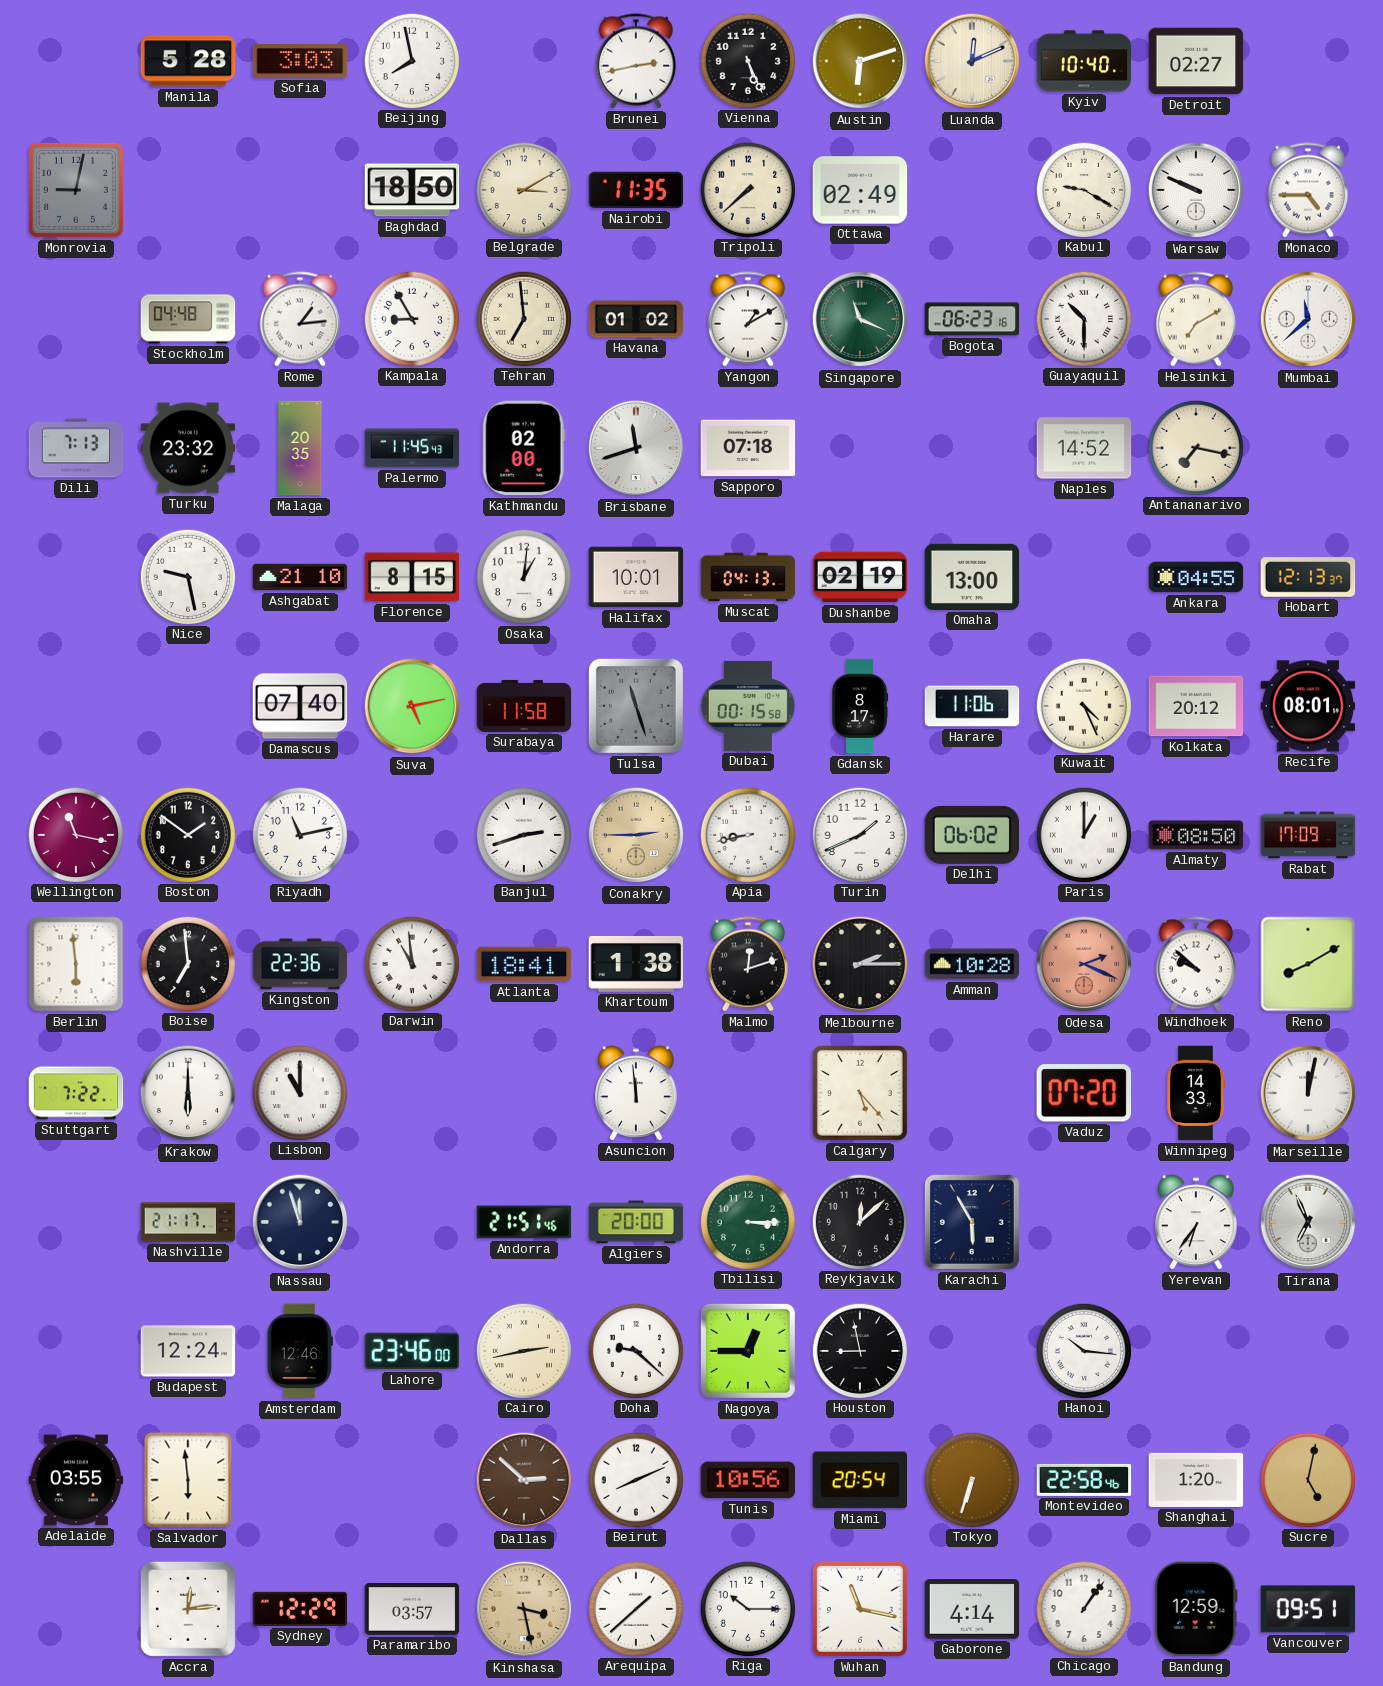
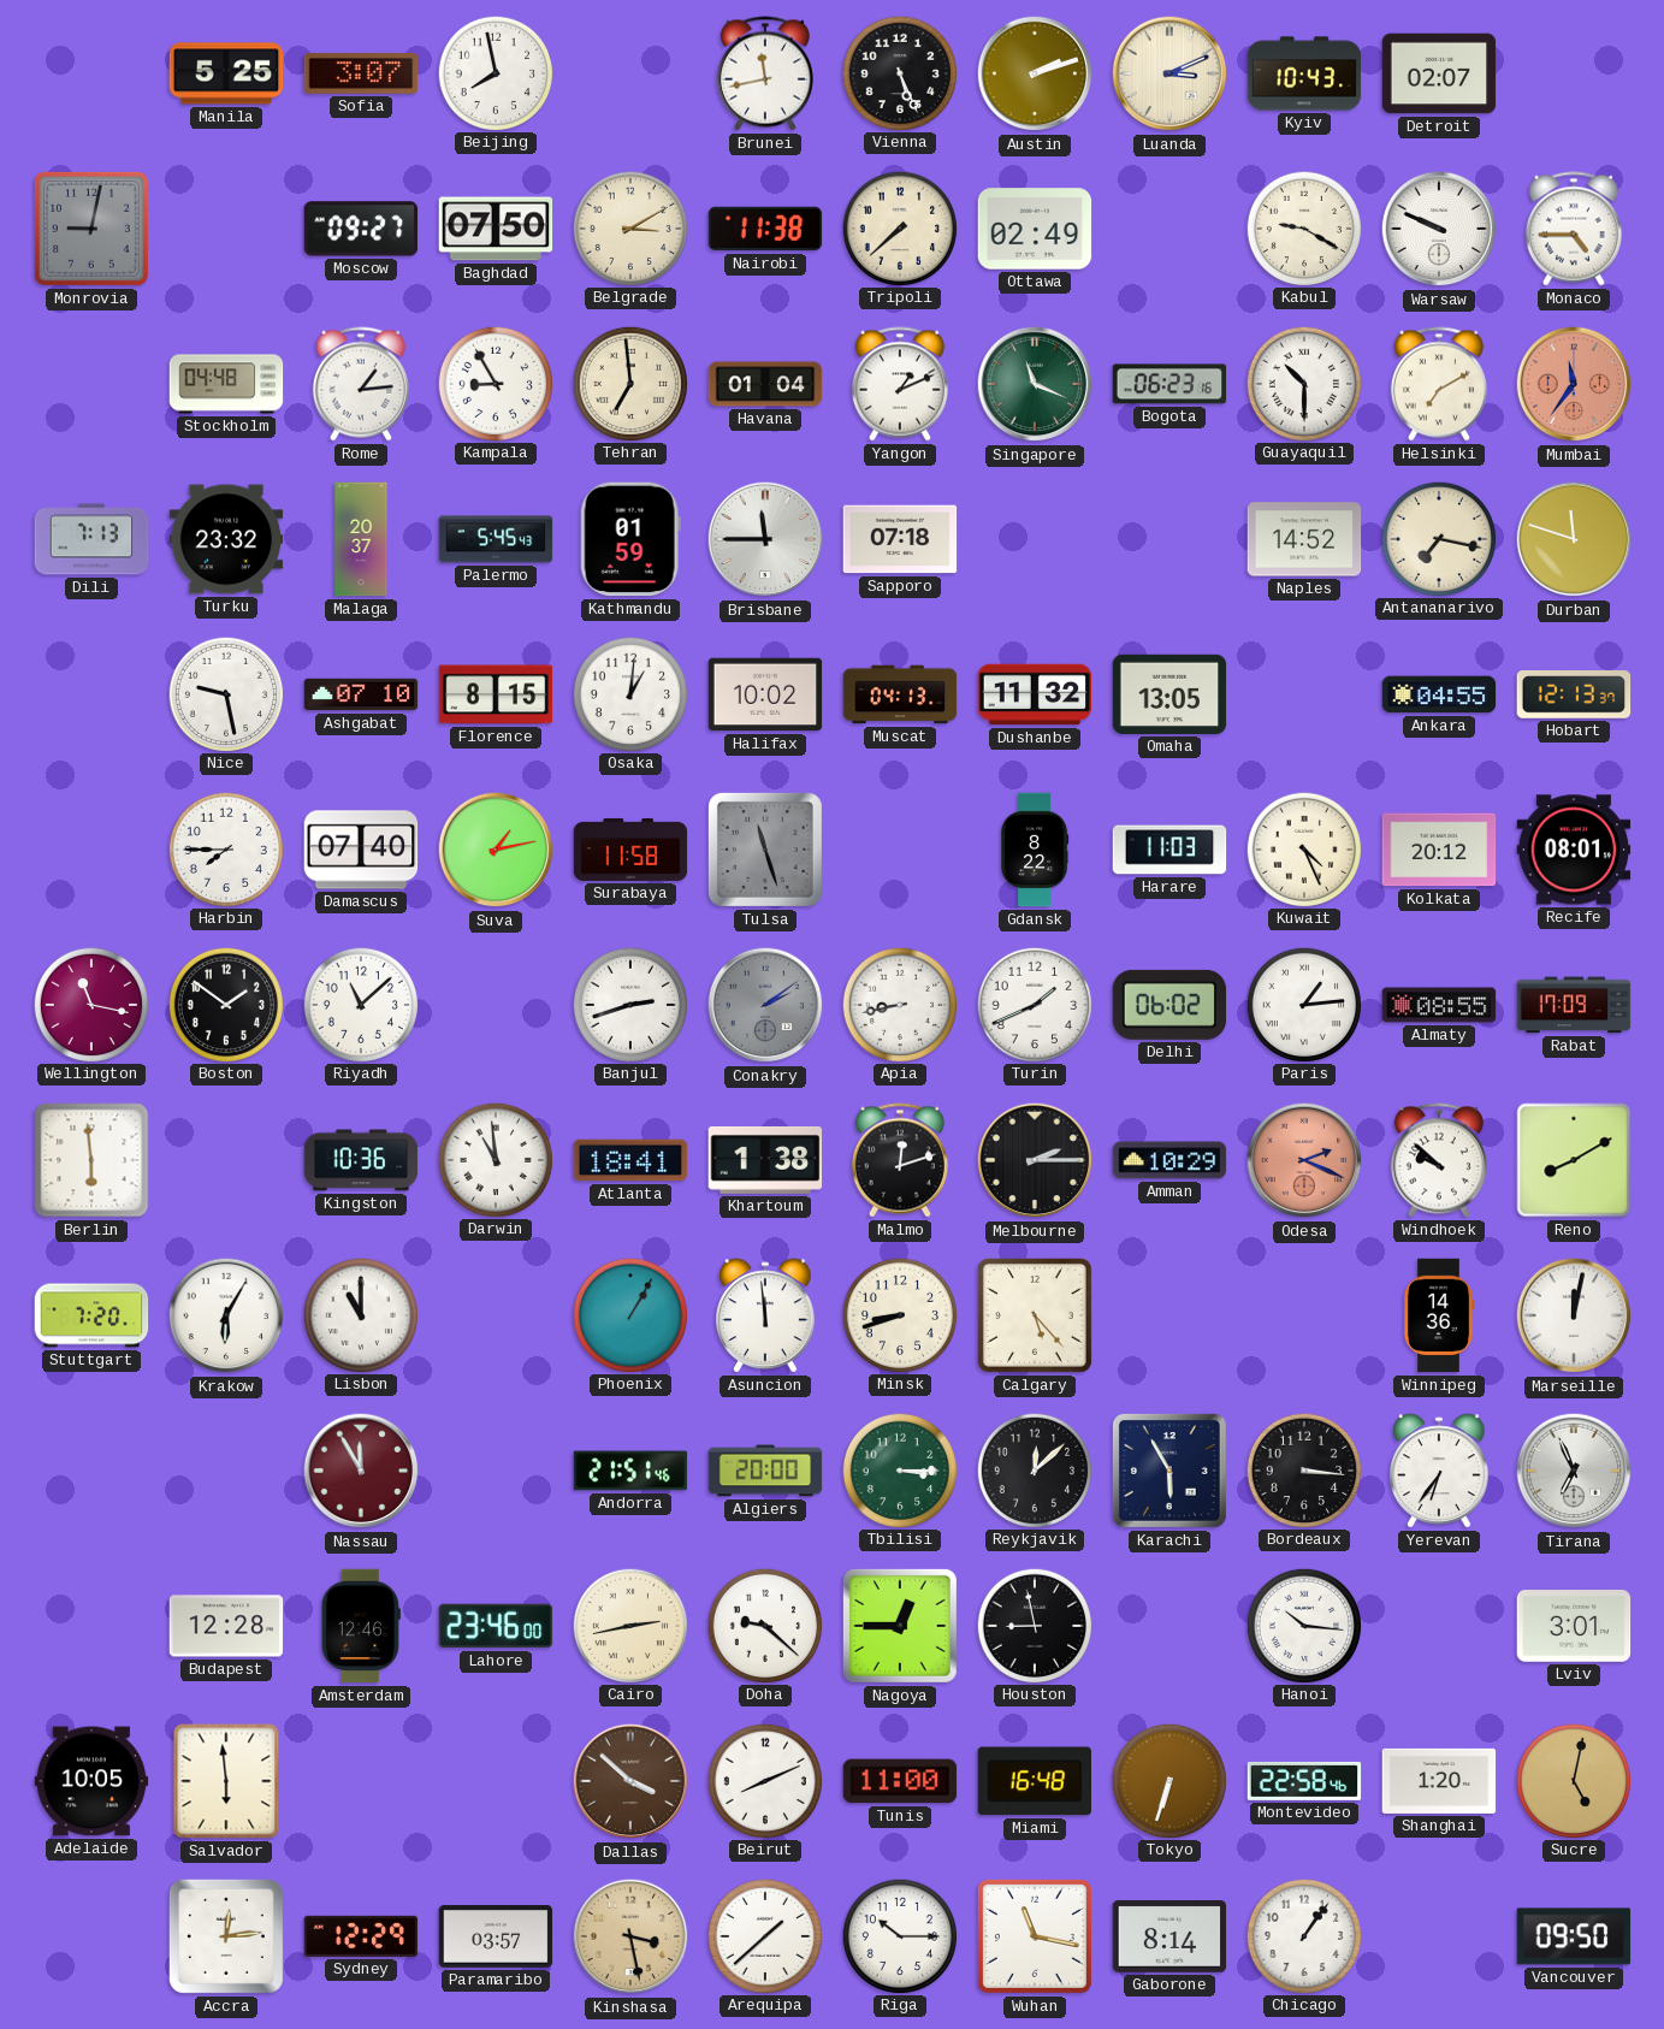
Manila: 5:28 -> 5:25 (226, 73)
Sofia: 3:03 -> 3:07 (361, 73)
Brunei: 2:43 -> 11:43 (765, 73)
Austin: 6:12 -> 2:12 (1035, 73)
Luanda: 12:11 -> 3:11 (1169, 73)
Kyiv: 10:40 -> 10:43 (1304, 73)
Detroit: 02:27 -> 02:07 (1439, 73)
Moscow: none -> 09:27 (361, 229)
Baghdad: 18:50 -> 07:50 (496, 229)
Nairobi: 11:35 -> 11:38 (765, 229)
Havana: 01:02 -> 01:04 (765, 384)
Yangon: 1:10 -> 1:11 (900, 384)
Mumbai: 11:38 -> 11:36 (1574, 384)
Mumbai dial: white -> salmon (1574, 384)
Malaga: 20:35 -> 20:37 (361, 539)
Palermo: 11:45 -> 5:45 (496, 539)
Kathmandu: 02:00 -> 01:59 (630, 539)
Brisbane: 11:42 -> 11:45 (765, 539)
Durban: none -> 11:48 (1574, 539)
Ashgabat: 21:10 -> 07:10 (361, 694)
Halifax: 10:01 -> 10:02 (765, 694)
Dushanbe: 02:19 -> 11:32 (1035, 694)
Omaha: 13:00 -> 13:05 (1169, 694)
Harbin: none -> 7:45 (225, 848)
Suva: 5:13 -> 1:13 (496, 850)
Dubai: 00:15 -> none (748, 706)
Gdansk: 8:17 -> 8:22 (1035, 850)
Harare: 11:06 -> 11:03 (1169, 850)
Riyadh: 11:13 -> 11:08 (360, 1004)
Conakry: 2:45 -> 2:09 (765, 1005)
Conakry dial: champagne -> grey (765, 1005)
Paris: 1:00 -> 1:14 (1303, 1004)
Almaty: 08:50 -> 08:55 (1439, 1005)
Boise: 6:59 -> none (187, 963)
Kingston: 22:36 -> 10:36 (361, 1160)
Amman: 10:28 -> 10:29 (1169, 1160)
Stuttgart: 7:22 -> 7:20 (91, 1315)
Krakow: 6:00 -> 6:05 (226, 1315)
Phoenix: none -> 1:05 (629, 1314)
Minsk: none -> 8:42 (899, 1314)
Vaduz: 07:20 -> none (1084, 1093)
Winnipeg: 14:33 -> 14:36 (1439, 1315)
Nashville: 21:17 -> none (188, 1222)
Nassau: 11:57 -> 11:55 (361, 1471)
Nassau dial: navy -> burgundy (361, 1471)
Bordeaux: none -> 3:16 (1303, 1469)
Budapest: 12:24 -> 12:28 (226, 1626)
Lviv: none -> 3:01 (1574, 1626)
Adelaide: 03:55 -> 10:05 (91, 1781)
Dallas: 2:52 -> 3:52 (630, 1781)
Tunis: 10:56 -> 11:00 (900, 1781)
Miami: 20:54 -> 16:48 (1034, 1781)
Gaborone: 4:14 -> 8:14 (1169, 1938)
Bandung: 12:59 -> none (1196, 1609)
Vancouver: 09:51 -> 09:50 (1574, 1936)
